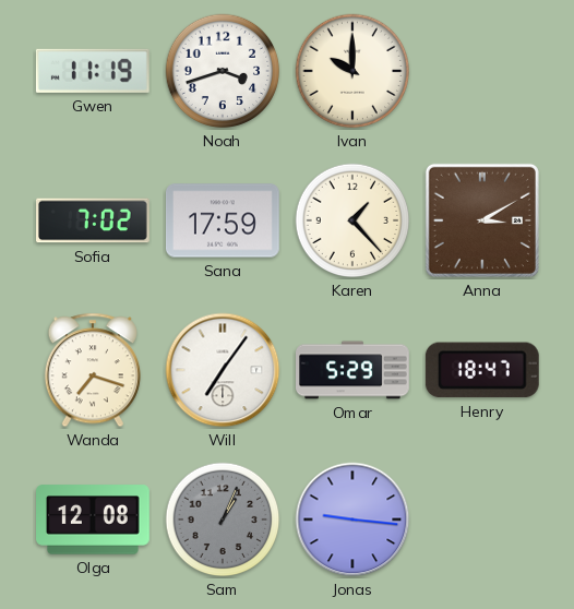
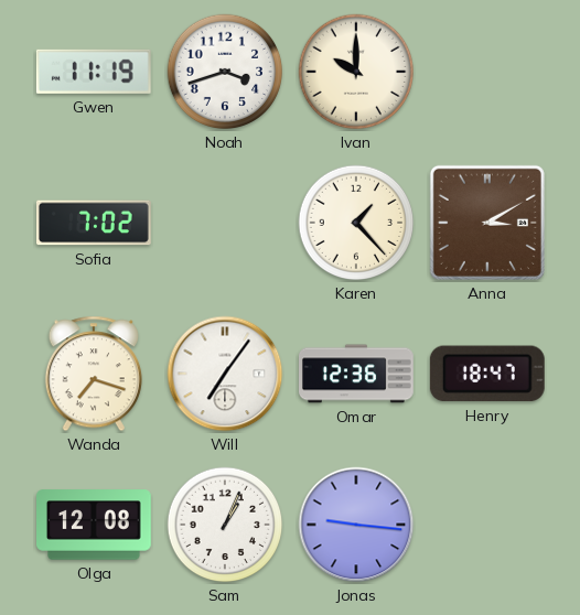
Sana: 17:59 -> none (223, 220)
Omar: 5:29 -> 12:36 (357, 374)
Sam dial: grey -> white (225, 525)
